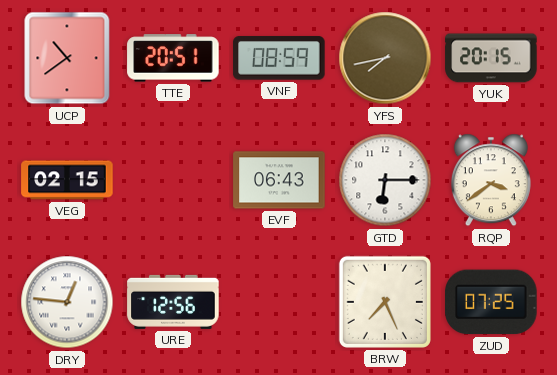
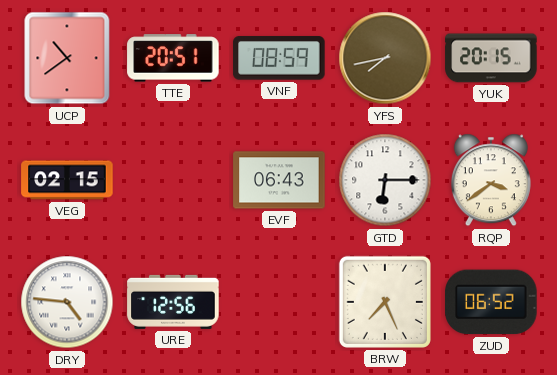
DRY: 12:46 -> 4:46 (67, 302)
ZUD: 07:25 -> 06:52 (491, 302)
